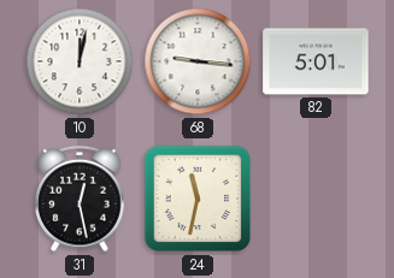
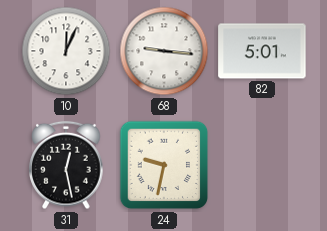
10: 12:02 -> 12:04 (66, 51)
24: 11:32 -> 9:32 (164, 165)
